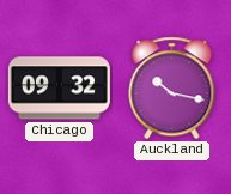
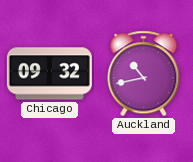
Auckland: 10:17 -> 10:43 (144, 74)
